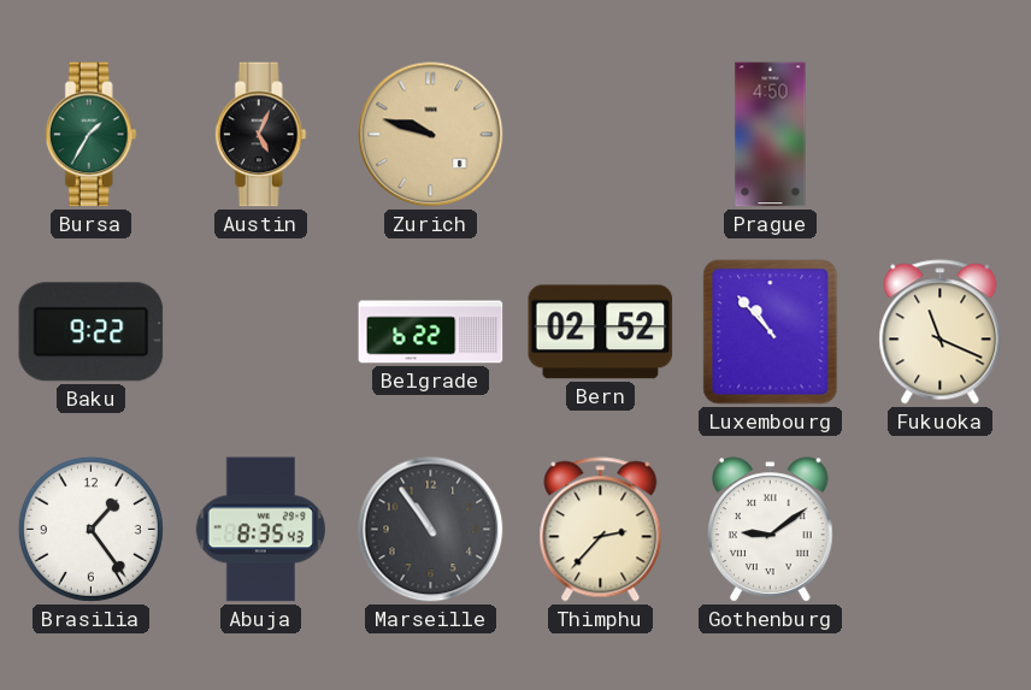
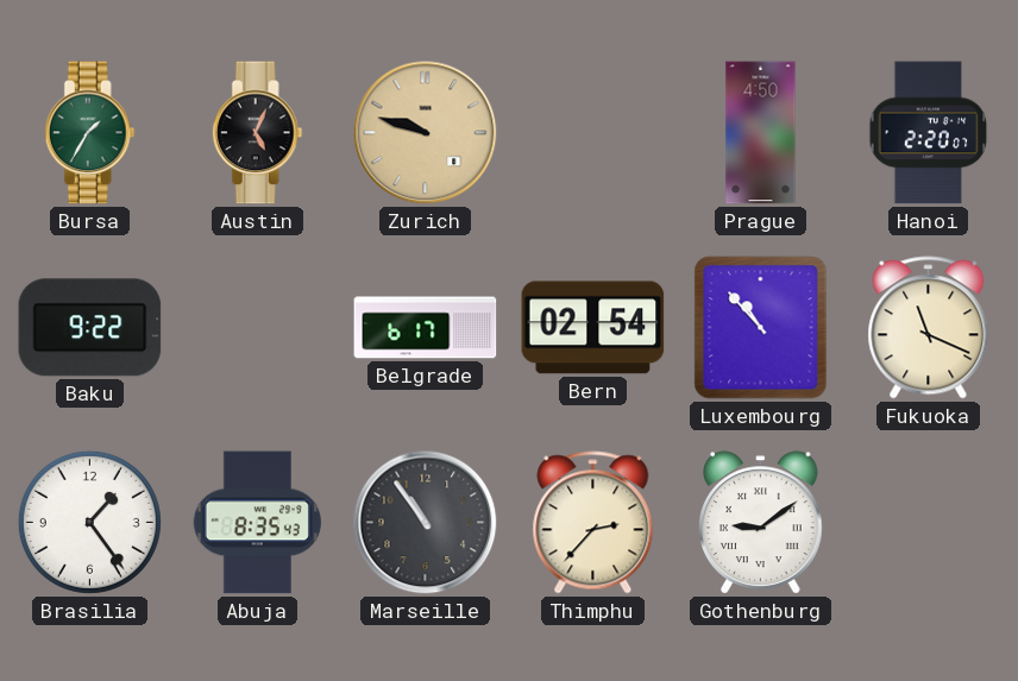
Hanoi: none -> 2:20 (929, 133)
Belgrade: 6:22 -> 6:17 (426, 328)
Bern: 02:52 -> 02:54 (593, 328)
